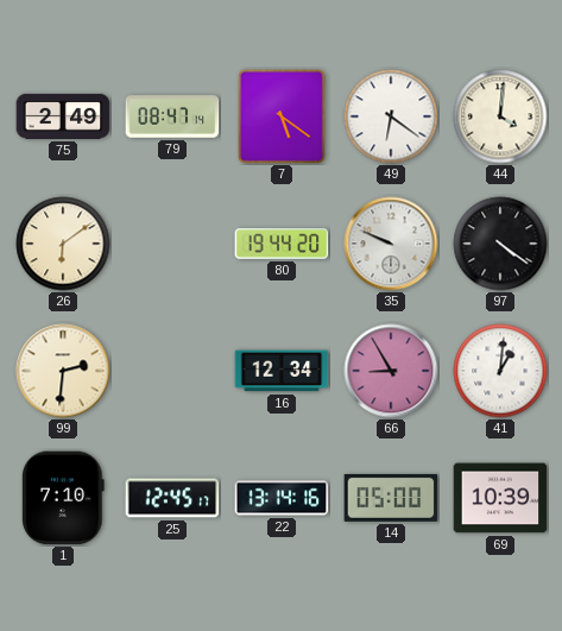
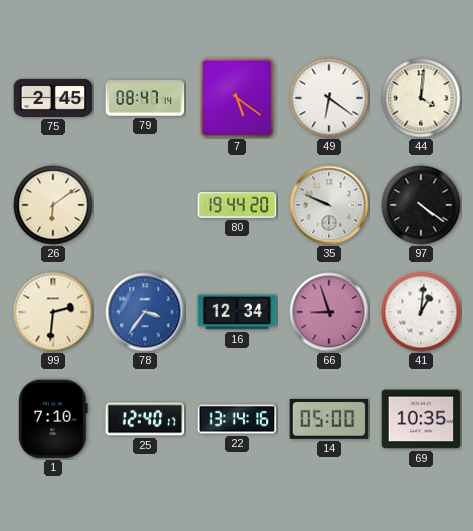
75: 2:49 -> 2:45 (53, 98)
78: none -> 3:36 (145, 312)
66: 8:55 -> 8:57 (329, 312)
25: 12:45 -> 12:40 (145, 419)
69: 10:39 -> 10:35 (421, 419)
